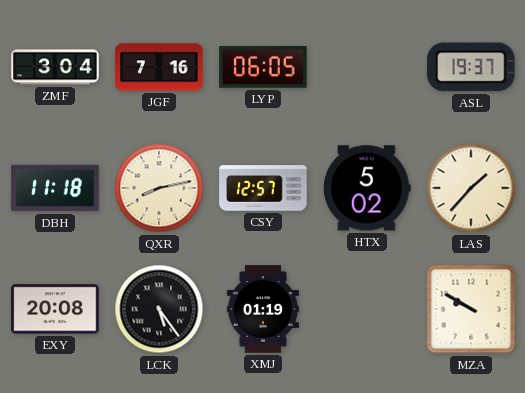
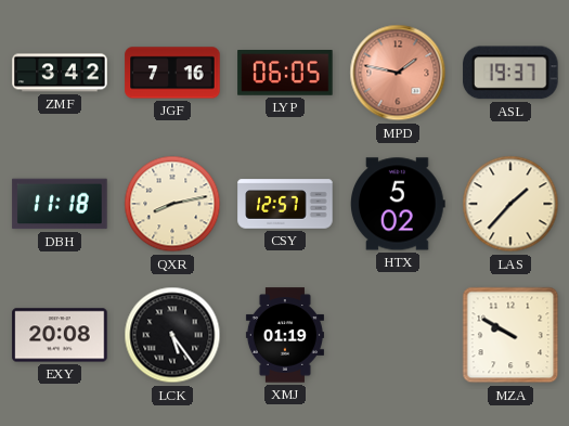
ZMF: 3:04 -> 3:42 (60, 73)
MPD: none -> 1:47 (398, 73)
